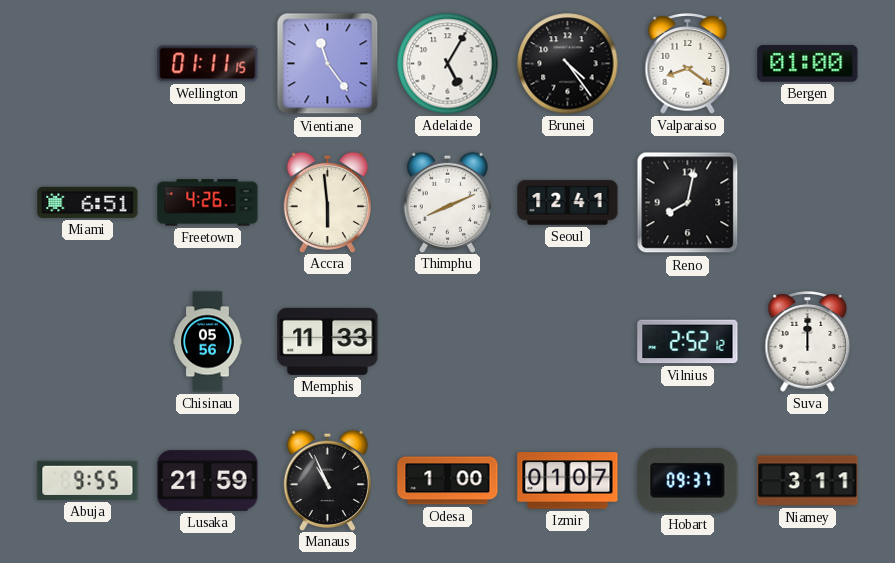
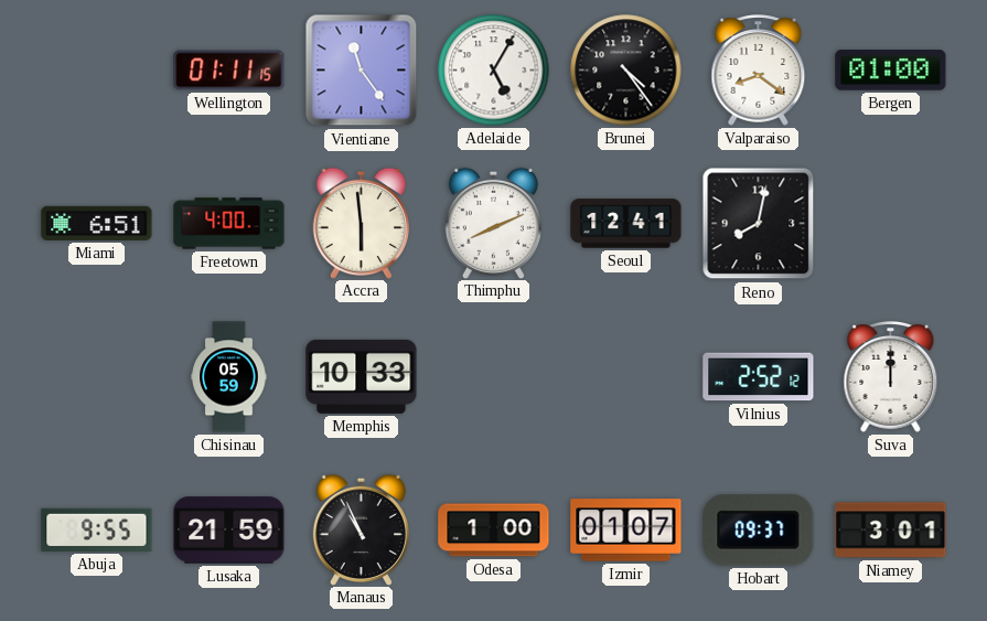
Freetown: 4:26 -> 4:00 (229, 224)
Chisinau: 05:56 -> 05:59 (229, 377)
Memphis: 11:33 -> 10:33 (362, 376)
Niamey: 3:11 -> 3:01 (891, 531)
